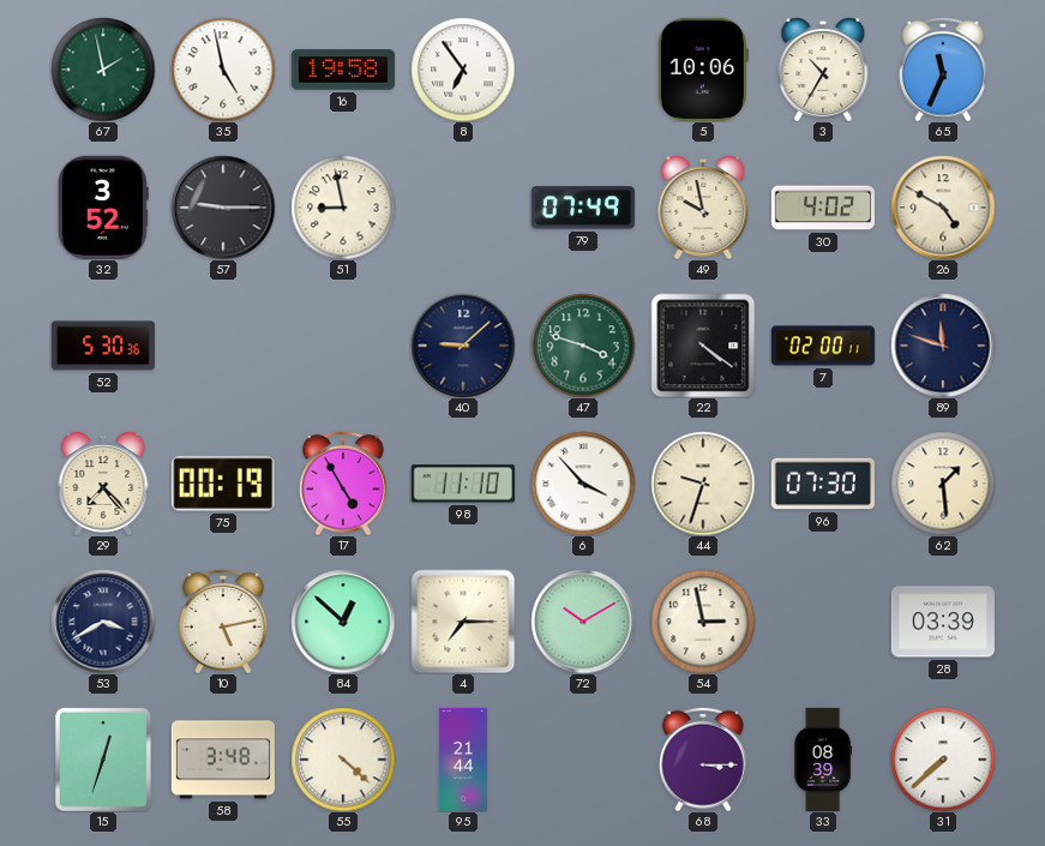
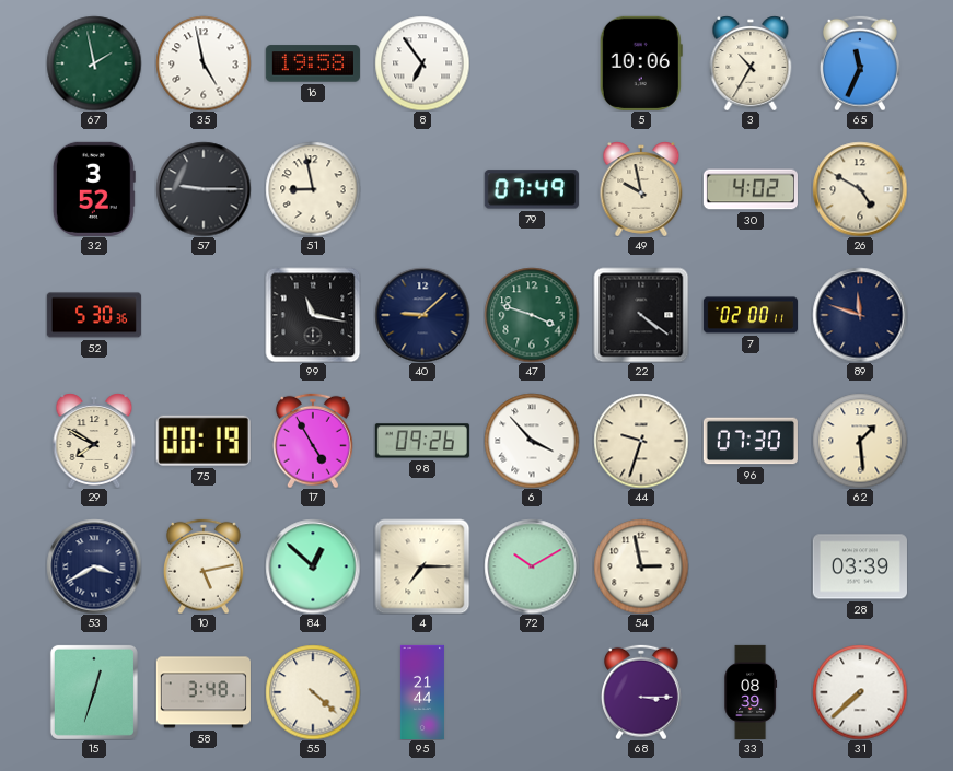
99: none -> 11:17 (313, 315)
29: 7:23 -> 7:50 (94, 441)
98: 11:10 -> 09:26 (422, 441)
